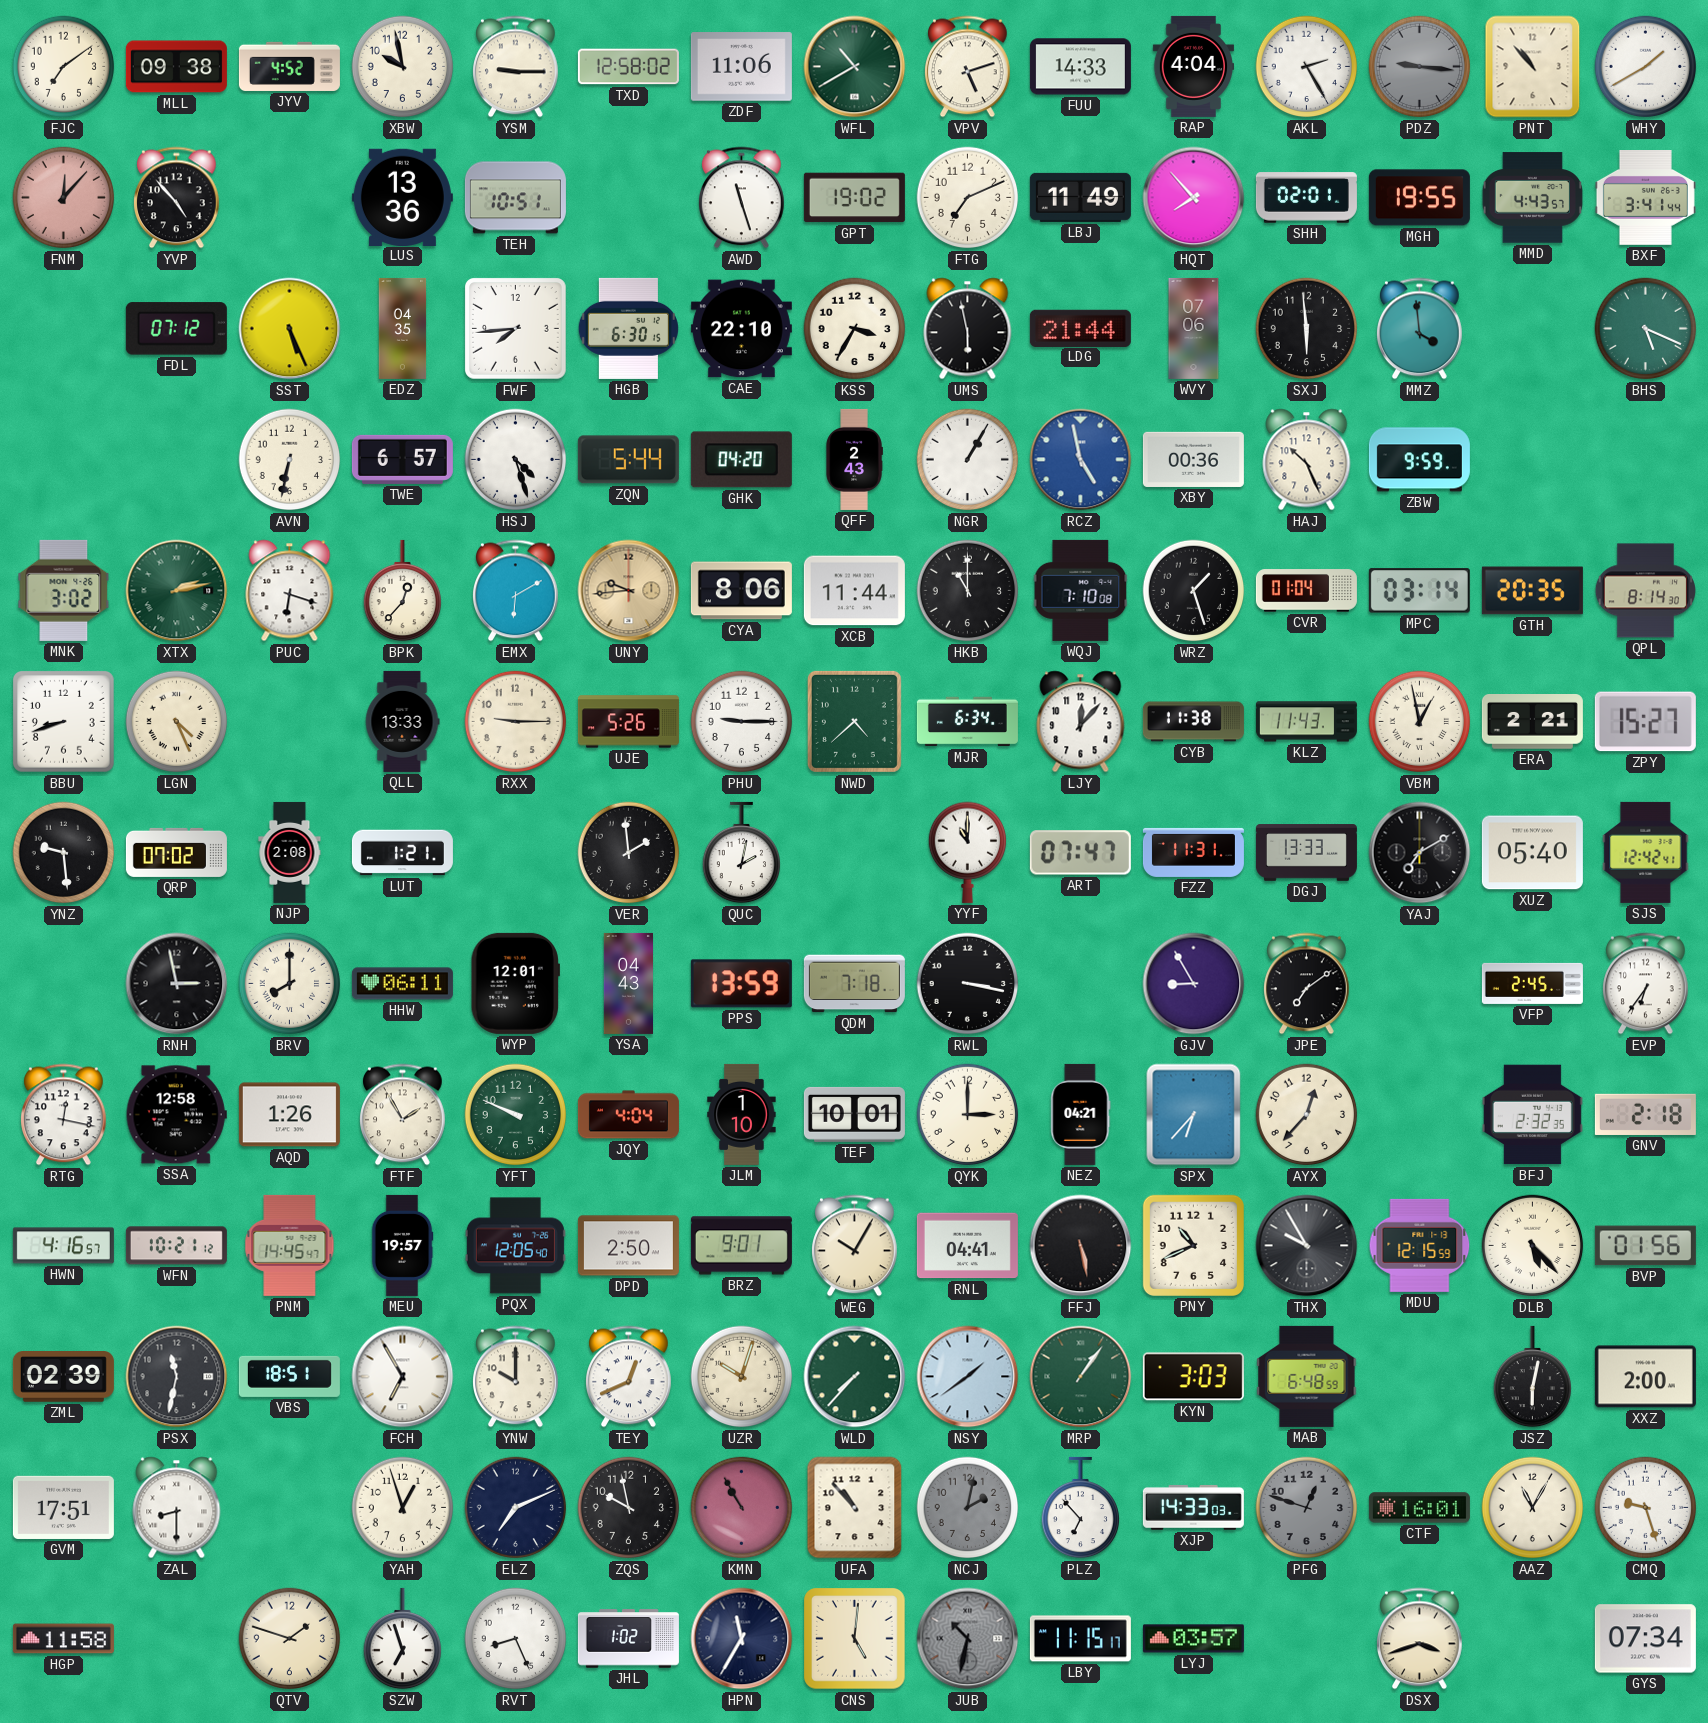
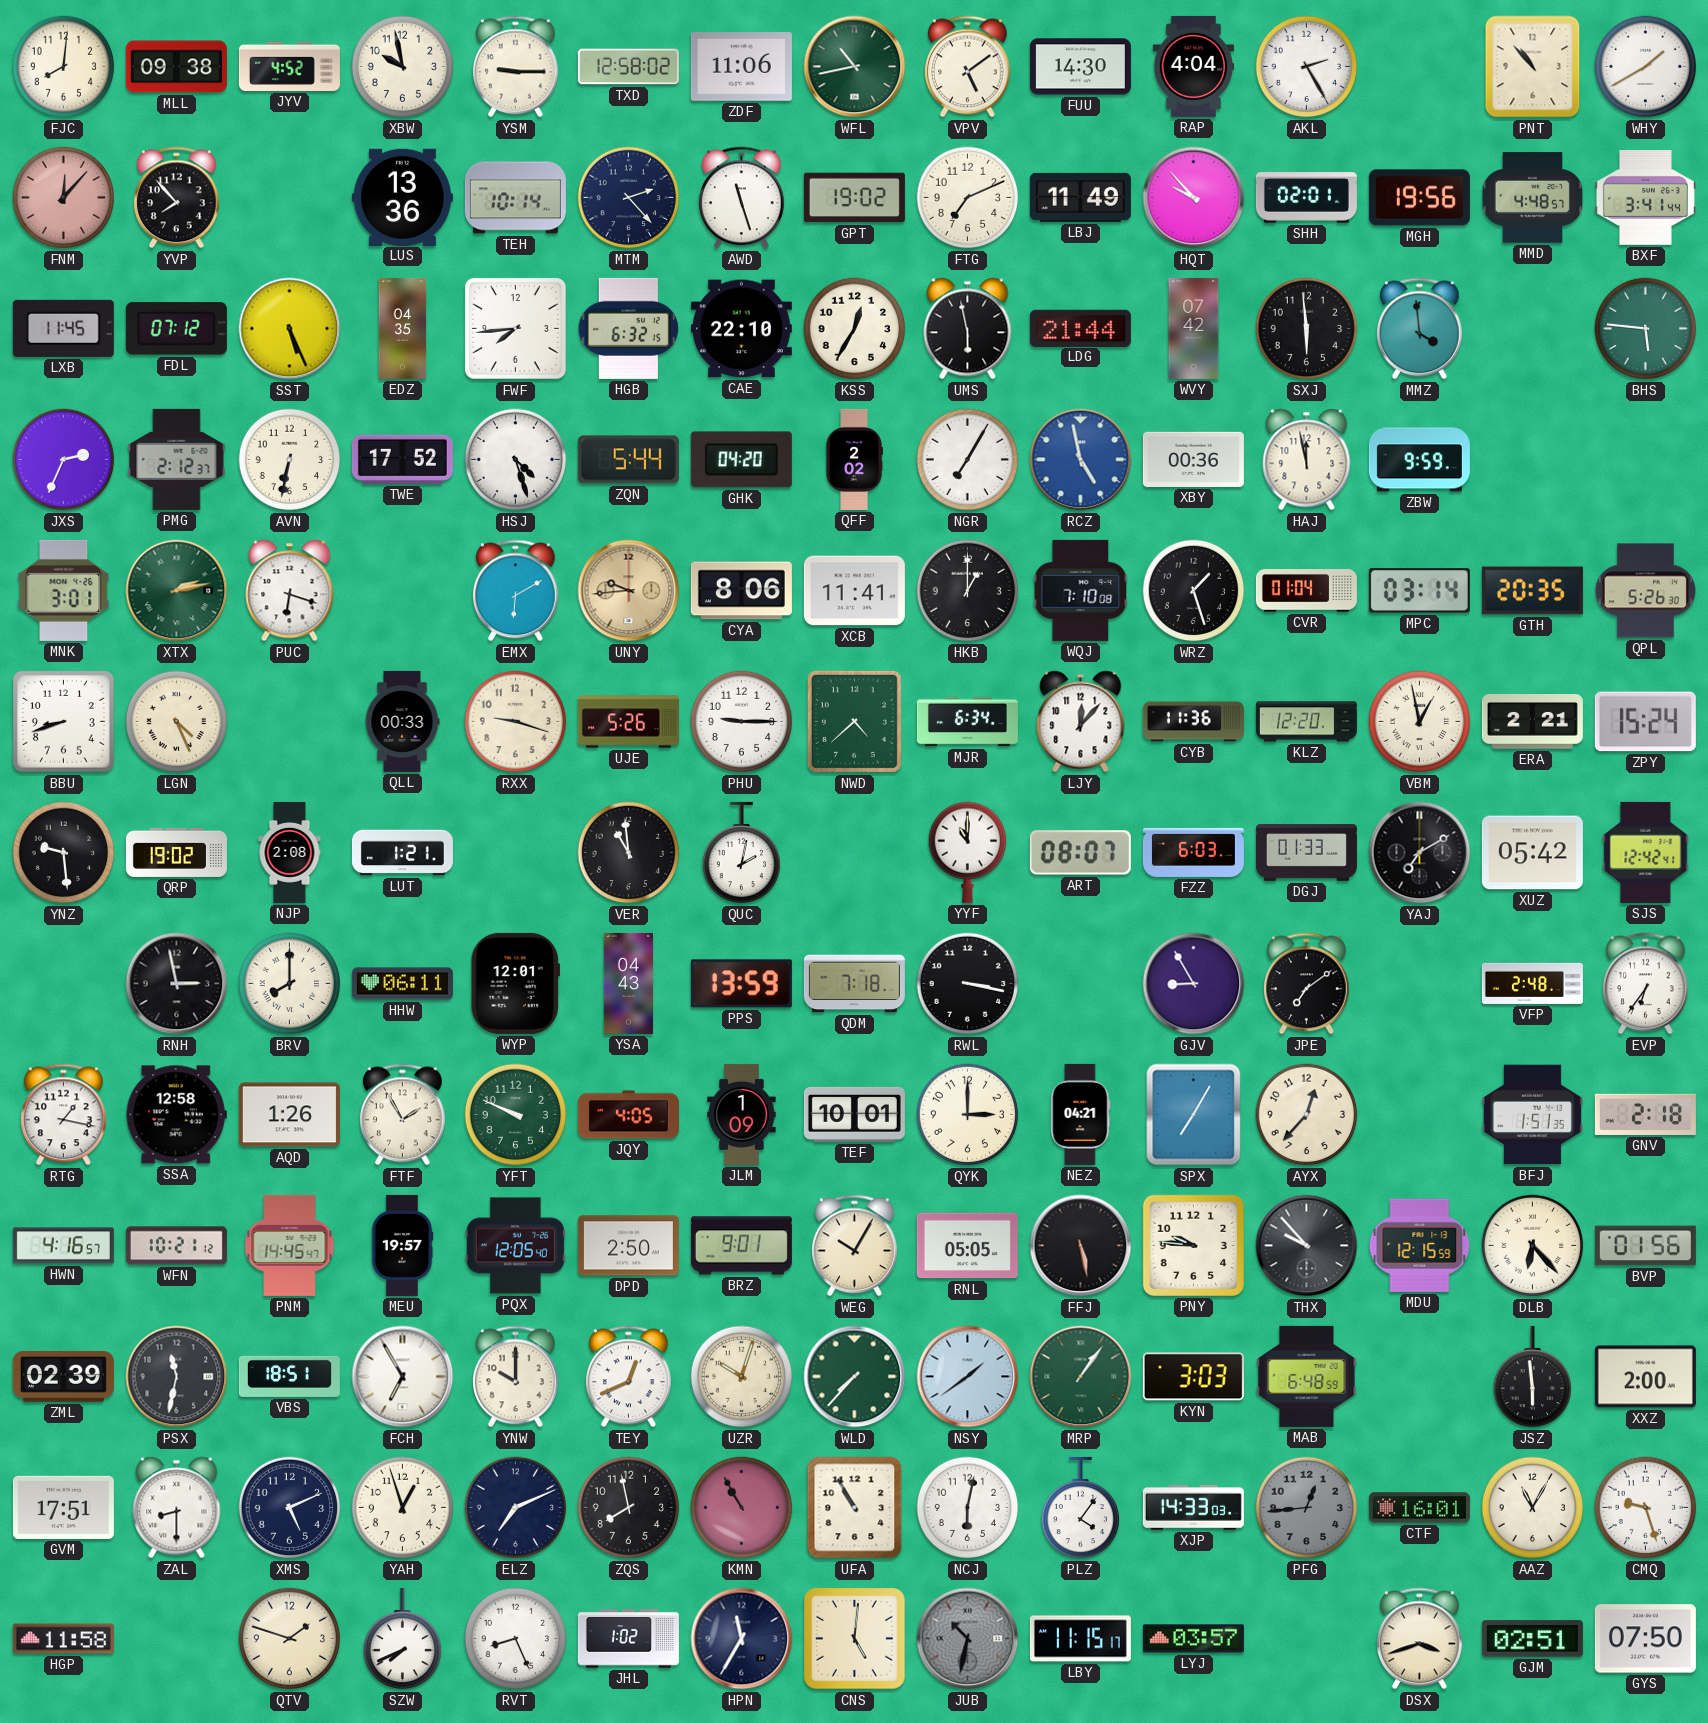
FJC: 7:09 -> 8:01 (64, 67)
WFL: 10:40 -> 10:43 (855, 67)
VPV: 5:12 -> 5:09 (968, 67)
FUU: 14:33 -> 14:30 (1080, 67)
PDZ: 9:16 -> none (1420, 67)
YVP: 4:53 -> 7:53 (177, 198)
TEH: 10:51 -> 10:14 (515, 198)
MTM: none -> 2:23 (629, 198)
HQT: 7:53 -> 9:53 (1194, 198)
MGH: 19:55 -> 19:56 (1419, 198)
MMD: 4:43 -> 4:48 (1532, 198)
LXB: none -> 11:45 (63, 328)
HGB: 6:30 -> 6:32 (628, 328)
KSS: 3:35 -> 12:35 (855, 329)
WVY: 07:06 -> 07:42 (1194, 328)
BHS: 5:19 -> 5:46 (1646, 329)
JXS: none -> 2:34 (64, 460)
PMG: none -> 2:12 (177, 459)
TWE: 6:57 -> 17:52 (402, 459)
QFF: 2:43 -> 2:02 (854, 459)
NGR: 1:05 -> 7:05 (968, 460)
HAJ: 10:26 -> 11:58 (1307, 460)
MNK: 3:02 -> 3:01 (64, 590)
BPK: 12:37 -> none (402, 591)
XCB: 11:44 -> 11:41 (854, 591)
HKB: 11:00 -> 1:00 (968, 591)
QPL: 8:14 -> 5:26 (1645, 591)
QLL: 13:33 -> 00:33 (402, 721)
RXX: 9:15 -> 9:18 (516, 722)
CYB: 11:38 -> 11:36 (1193, 722)
KLZ: 11:43 -> 12:20 (1306, 722)
ZPY: 15:27 -> 15:24 (1645, 722)
QRP: 07:02 -> 19:02 (176, 852)
VER: 1:59 -> 10:59 (629, 853)
ART: 07:47 -> 08:07 (1080, 853)
FZZ: 11:31 -> 6:03 (1193, 852)
DGJ: 13:33 -> 01:33 (1306, 853)
XUZ: 05:40 -> 05:42 (1532, 853)
VFP: 2:45 -> 2:48 (1532, 983)
RTG: 12:17 -> 1:17 (64, 1115)
JQY: 4:04 -> 4:05 (628, 1115)
JLM: 1:10 -> 1:09 (742, 1114)
SPX: 6:37 -> 7:05 (1194, 1115)
BFJ: 2:32 -> 1:51 (1532, 1115)
RNL: 04:41 -> 05:05 (967, 1246)
PNY: 10:41 -> 9:46 (1193, 1245)
THX: 9:55 -> 9:53 (1307, 1246)
DLB: 5:23 -> 6:23 (1533, 1246)
JSZ: 6:02 -> 5:59 (1532, 1377)
XMS: none -> 5:11 (290, 1508)
ZQS: 9:58 -> 7:58 (629, 1508)
UFA: 10:53 -> 10:55 (855, 1508)
NCJ: 2:02 -> 6:02 (968, 1508)
NCJ dial: grey -> white (968, 1508)
PLZ: 6:53 -> 4:06 (1080, 1508)
PFG: 12:48 -> 12:44 (1307, 1508)
SZW: 6:57 -> 7:41 (402, 1639)
GJM: none -> 02:51 (1532, 1639)
GYS: 07:34 -> 07:50 (1645, 1639)
